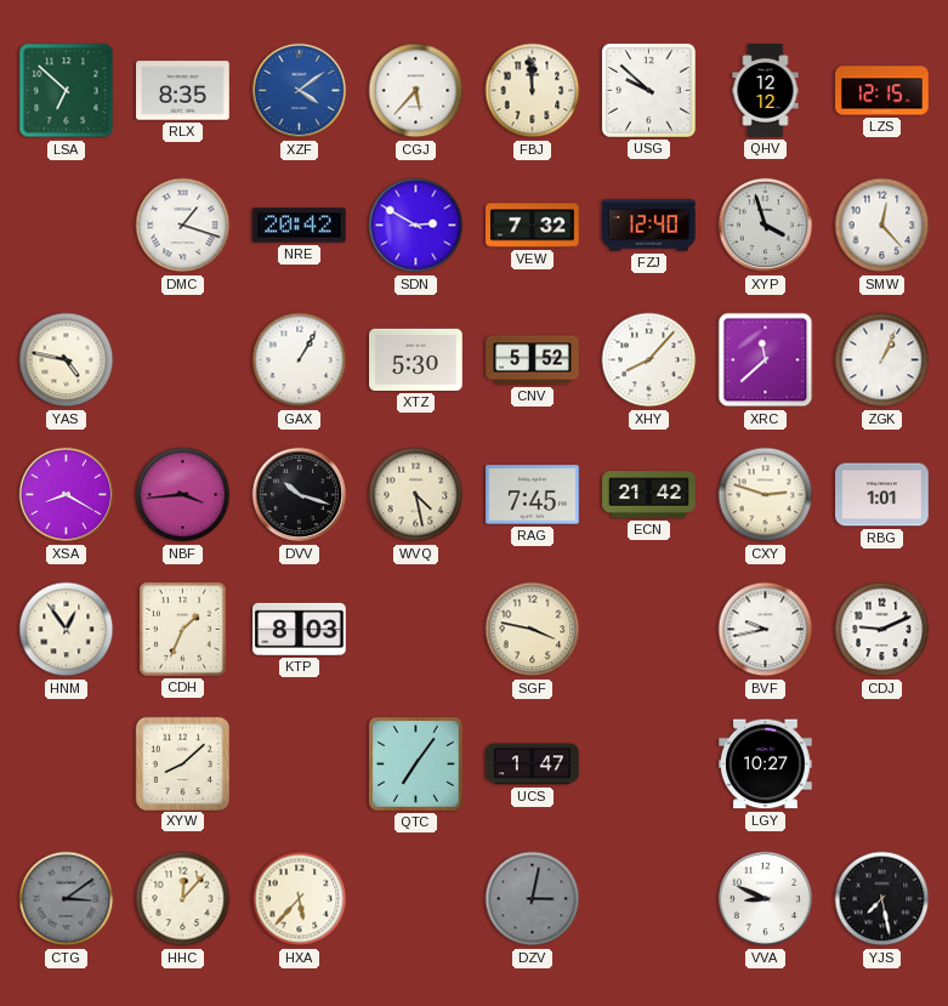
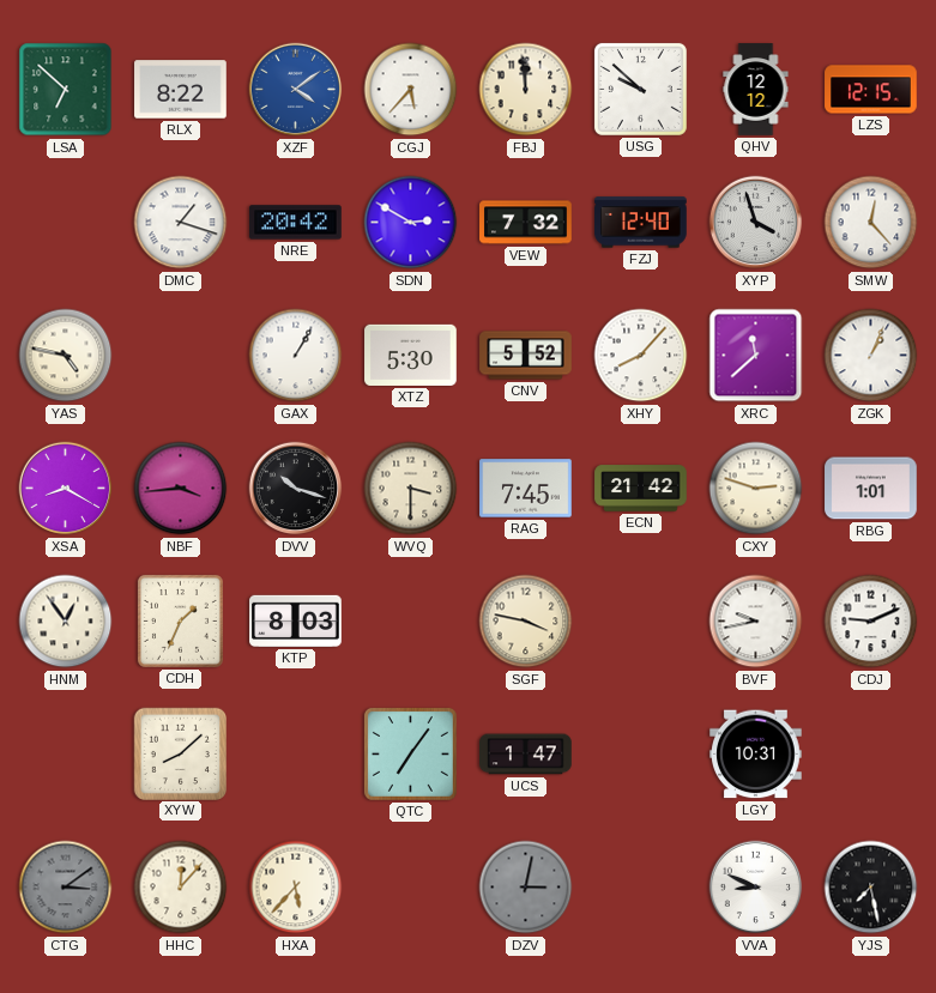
RLX: 8:35 -> 8:22 (181, 90)
WVQ: 4:28 -> 3:30 (411, 489)
LGY: 10:27 -> 10:31 (756, 755)
